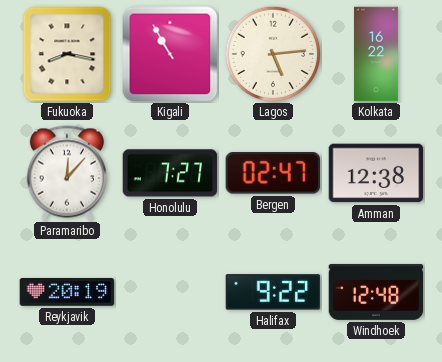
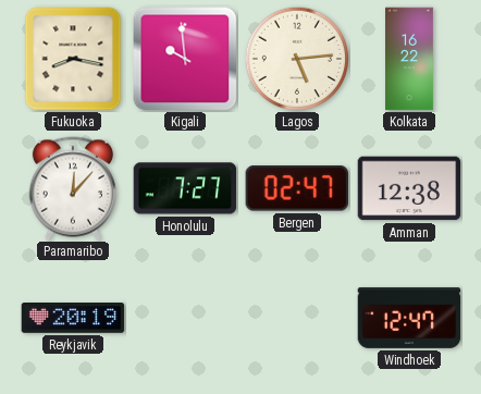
Kigali: 10:55 -> 9:59 (185, 59)
Halifax: 9:22 -> none (273, 292)
Windhoek: 12:48 -> 12:47 (409, 318)
